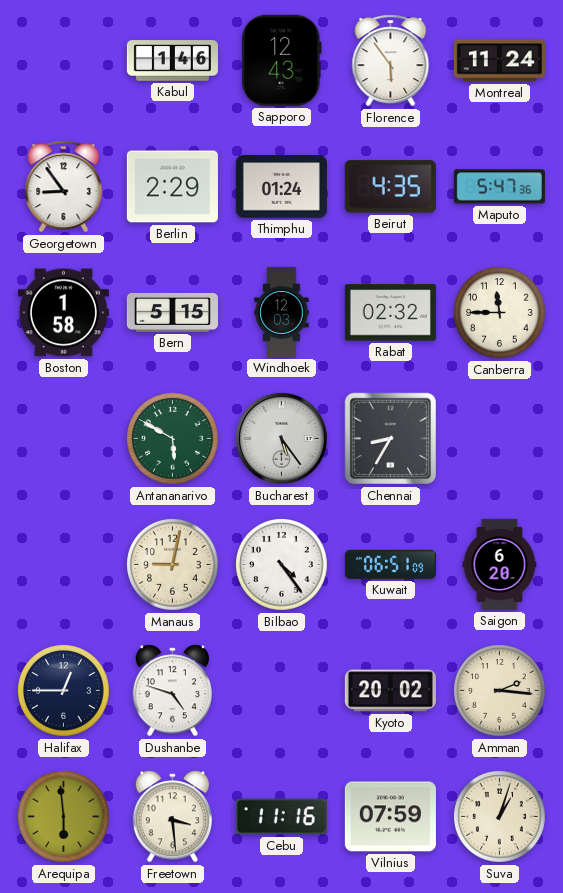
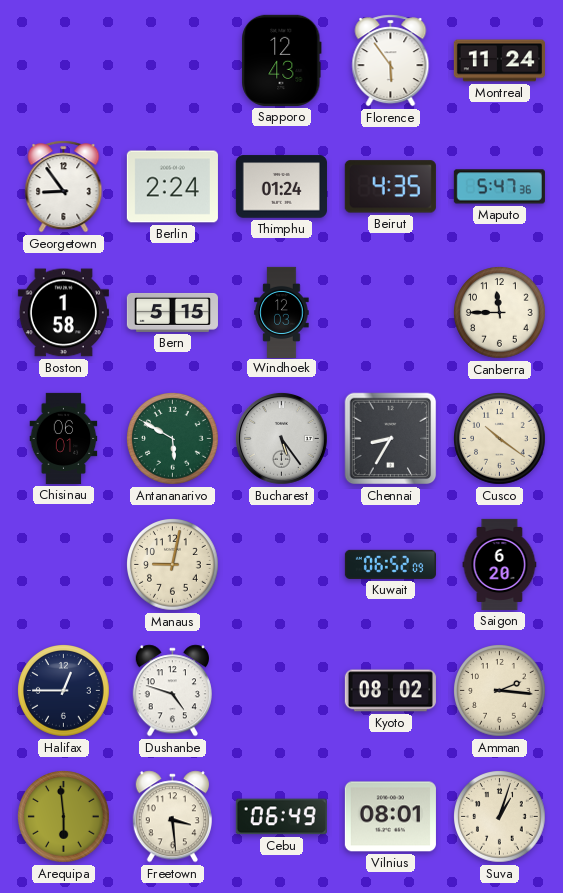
Kabul: 1:46 -> none (172, 61)
Berlin: 2:29 -> 2:24 (172, 187)
Rabat: 02:32 -> none (390, 313)
Chisinau: none -> 06:01 (64, 438)
Cusco: none -> 10:21 (500, 439)
Bilbao: 4:24 -> none (282, 565)
Kuwait: 06:51 -> 06:52 (390, 564)
Kyoto: 20:02 -> 08:02 (390, 691)
Cebu: 11:16 -> 06:49 (281, 817)
Vilnius: 07:59 -> 08:01 (390, 817)
